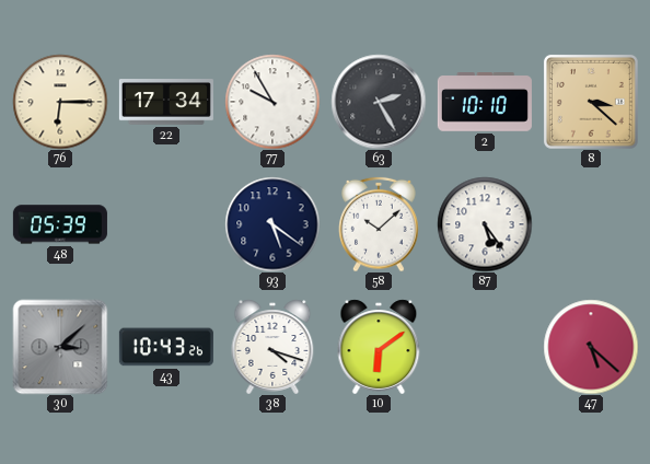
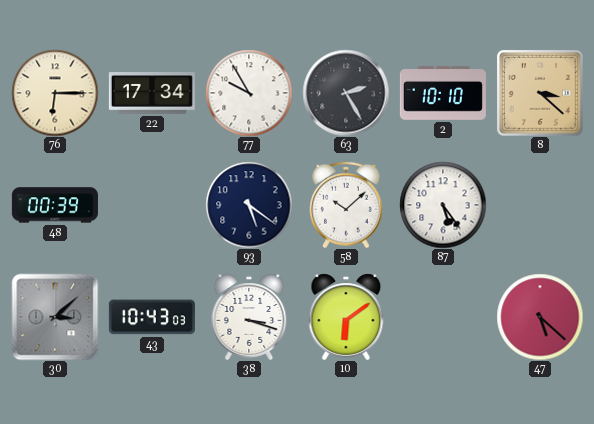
48: 05:39 -> 00:39 (55, 205)
43: 10:43:26 -> 10:43:03 (152, 317)
38: 4:18 -> 3:18 (249, 317)
